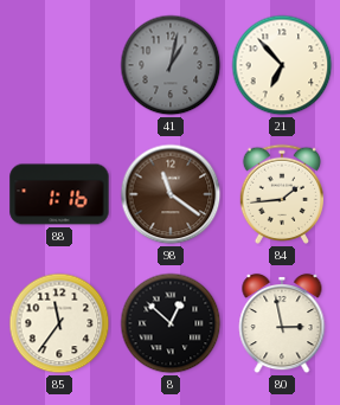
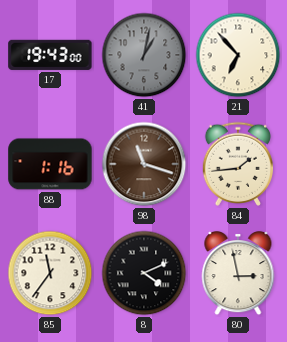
17: none -> 19:43 (50, 55)
98: 11:21 -> 11:18 (144, 164)
8: 12:52 -> 4:11 (144, 273)
